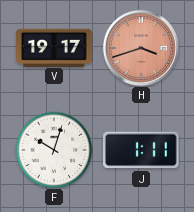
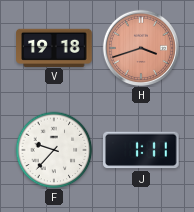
V: 19:17 -> 19:18 (54, 47)
F: 10:03 -> 9:37 (54, 150)
